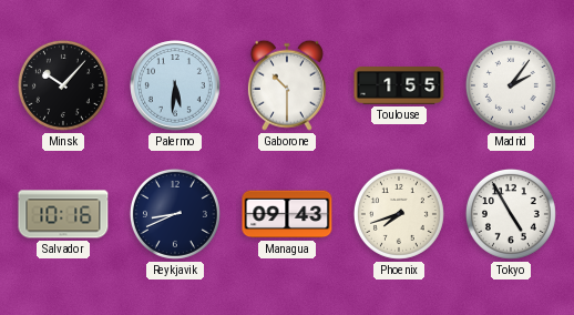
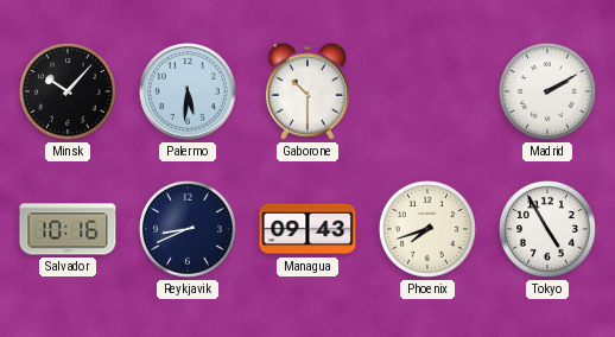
Toulouse: 1:55 -> none (399, 87)
Madrid: 2:06 -> 2:10 (547, 91)
